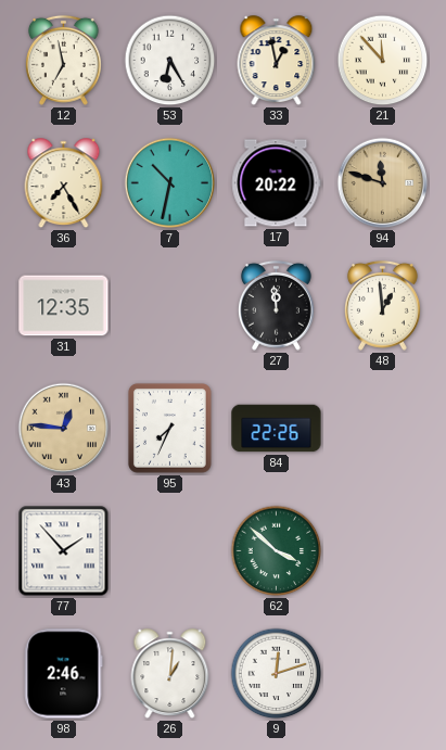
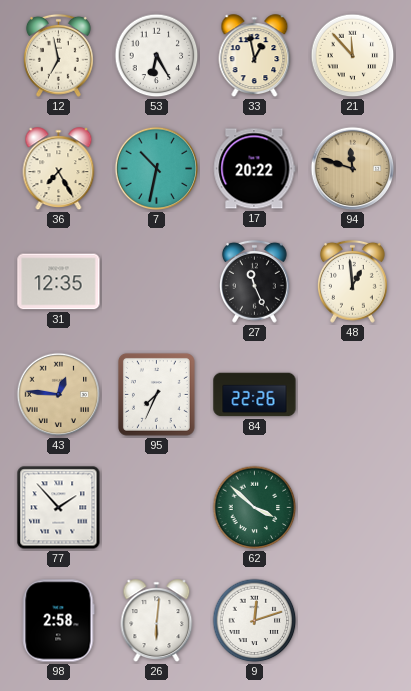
27: 11:59 -> 11:26 (254, 281)
98: 2:46 -> 2:58 (59, 621)
26: 1:01 -> 6:01 (157, 621)
